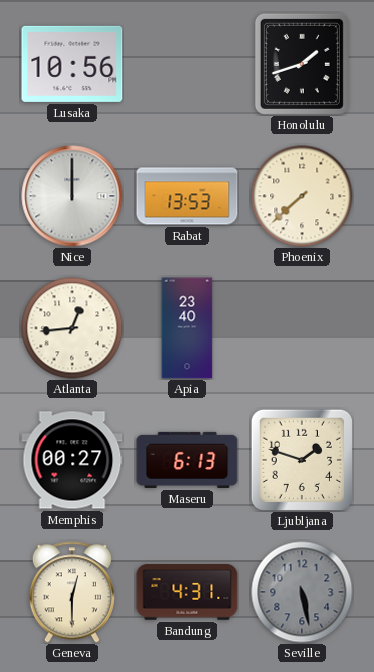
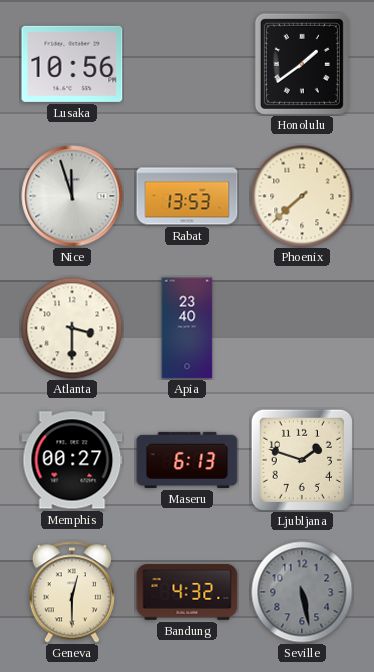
Honolulu: 1:42 -> 1:39 (302, 64)
Nice: 12:00 -> 11:57 (72, 196)
Atlanta: 12:44 -> 3:30 (72, 328)
Bandung: 4:31 -> 4:32 (187, 592)
